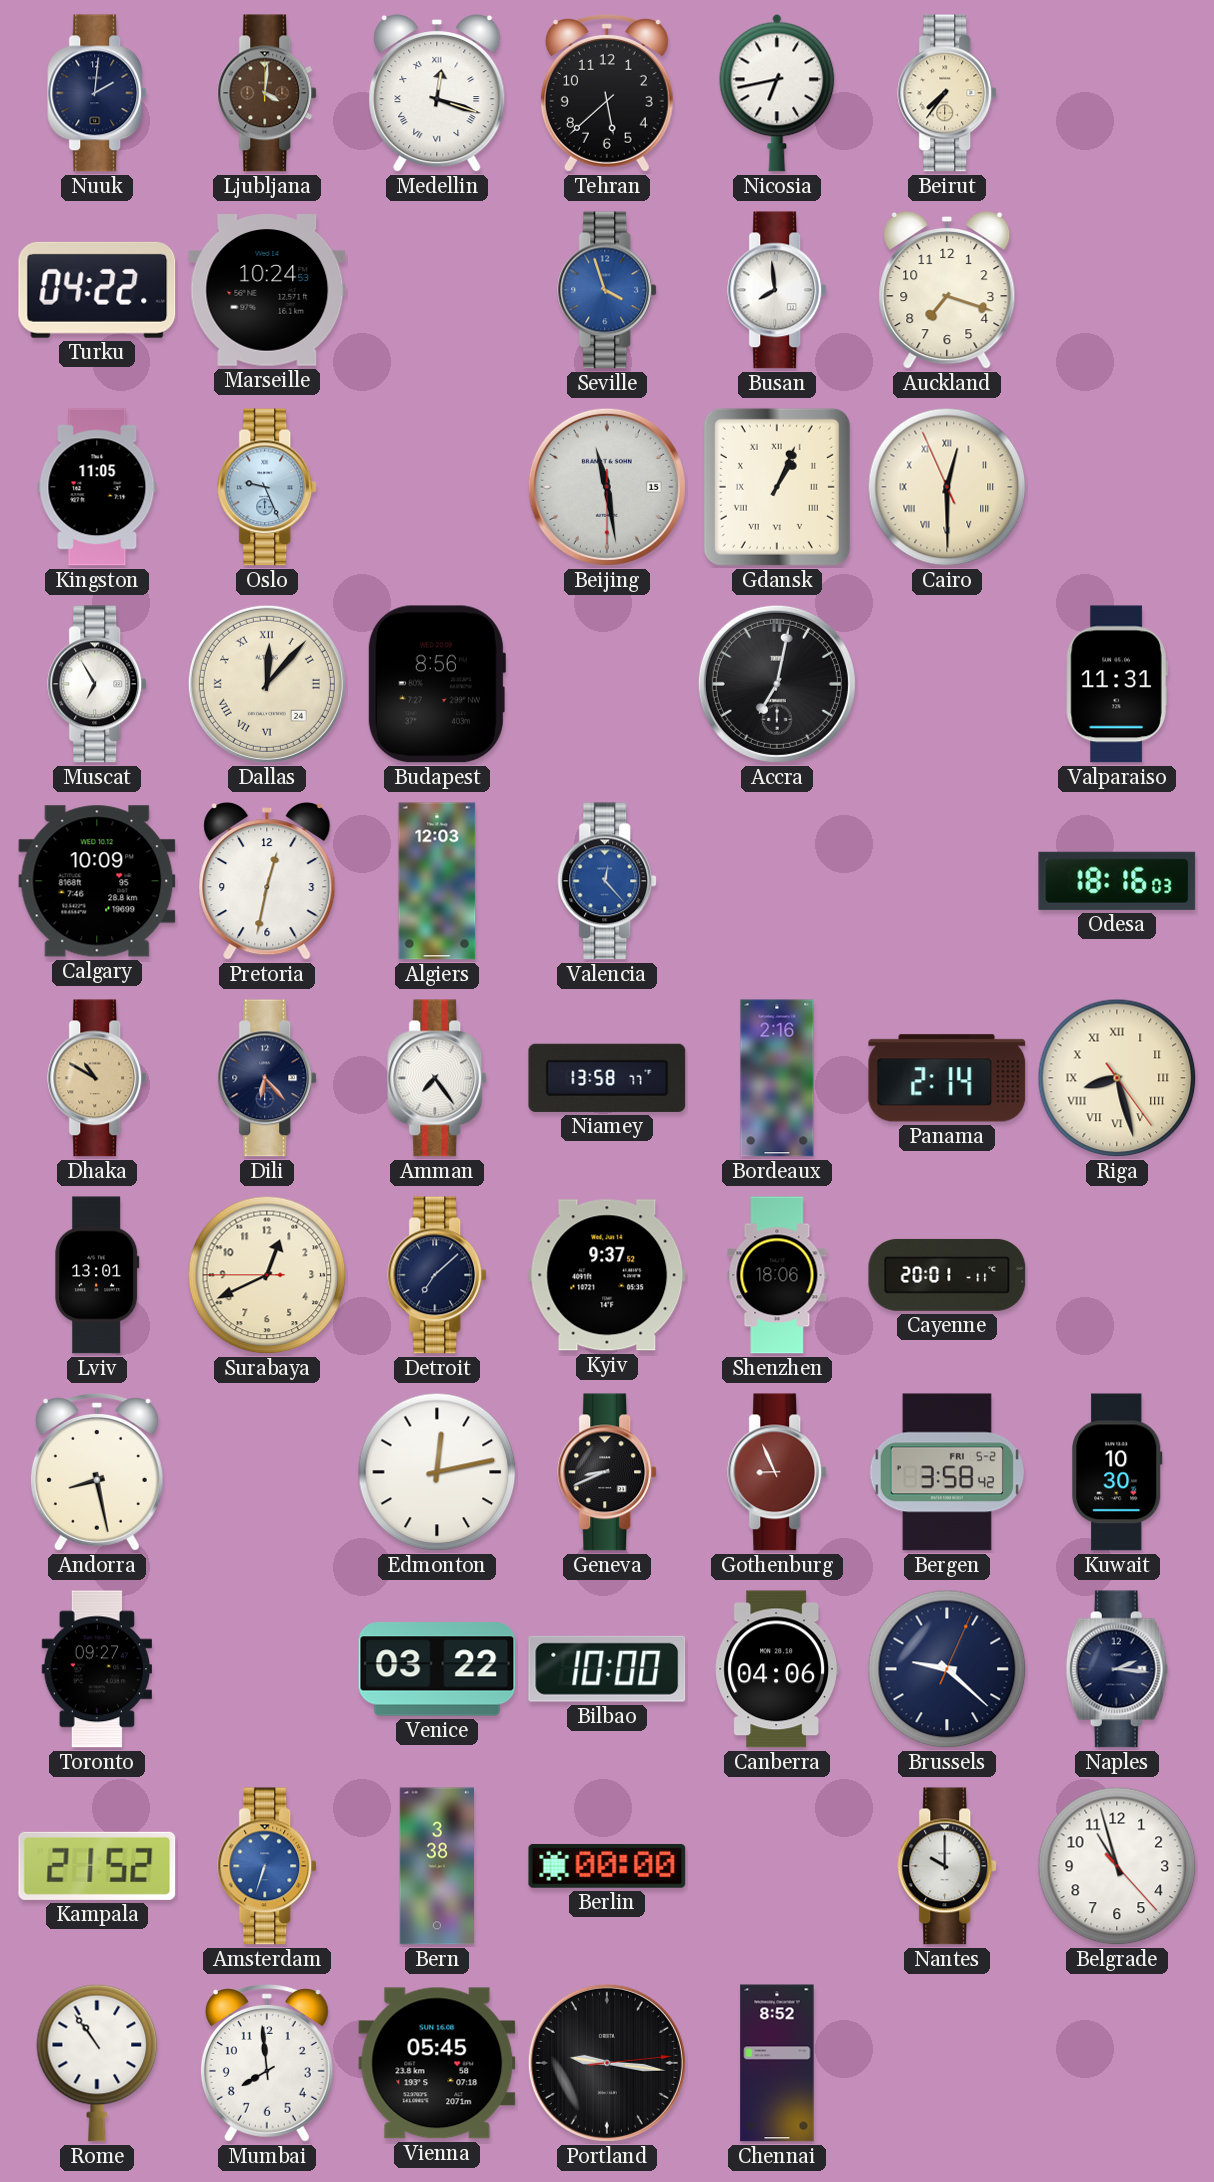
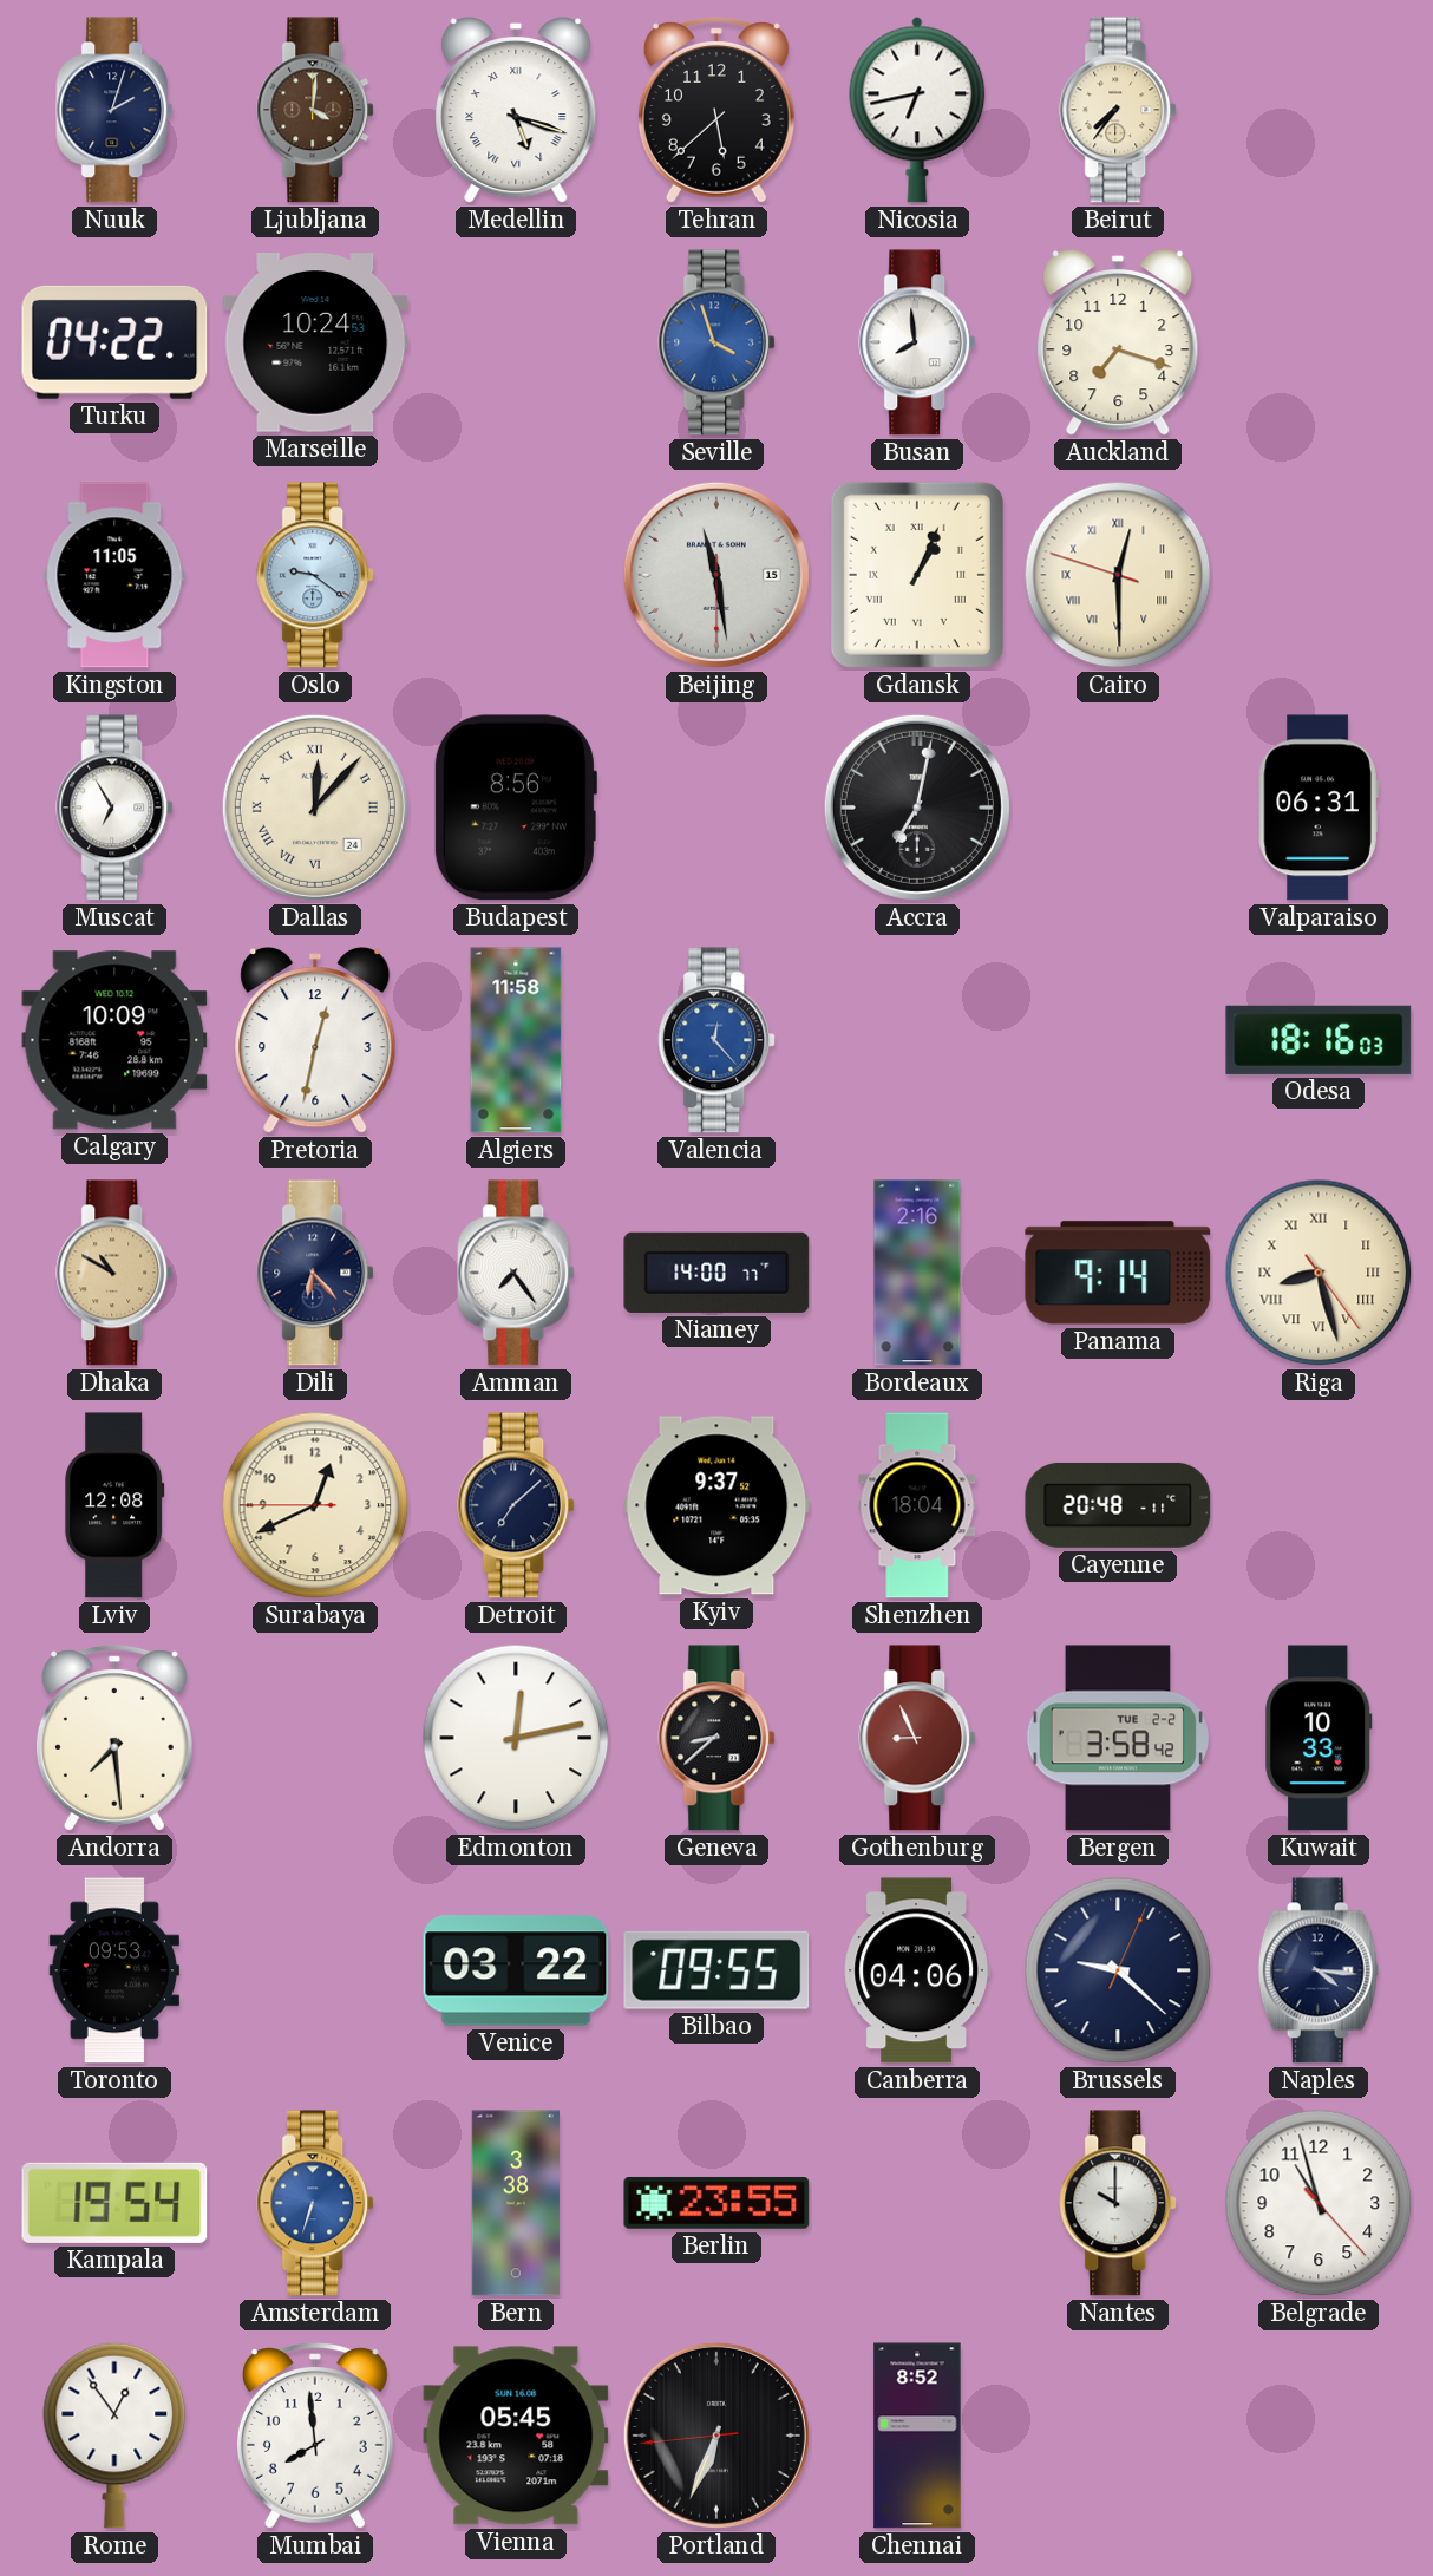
Nuuk: 2:01 -> 2:03 (116, 110)
Medellin: 12:18 -> 5:18 (516, 111)
Oslo: 9:26 -> 9:21 (316, 575)
Cairo: 12:29:56 -> 12:29:48 (1118, 575)
Valparaiso: 11:31 -> 06:31 (1319, 808)
Algiers: 12:03 -> 11:58 (516, 1040)
Niamey: 13:58 -> 14:00 (716, 1273)
Panama: 2:14 -> 9:14 (1118, 1273)
Lviv: 13:01 -> 12:08 (114, 1505)
Shenzhen: 18:06 -> 18:04 (917, 1505)
Cayenne: 20:01 -> 20:48 (1118, 1505)
Andorra: 8:28 -> 7:29 (114, 1738)
Geneva: 8:41 -> 8:38 (718, 1738)
Bergen date: FRI 5-2 -> TUE 2-2 (1118, 1738)
Kuwait: 10:30 -> 10:33 (1319, 1738)
Toronto: 09:27 -> 09:53 (114, 1970)
Bilbao: 10:00 -> 09:55 (716, 1970)
Naples: 2:16 -> 4:16 (1319, 1970)
Kampala: 21:52 -> 19:54 (114, 2203)
Berlin: 00:00 -> 23:55 (716, 2203)
Rome: 10:54 -> 12:54 (114, 2436)
Portland: 9:16 -> 6:33 (716, 2436)
